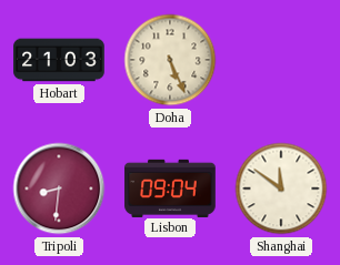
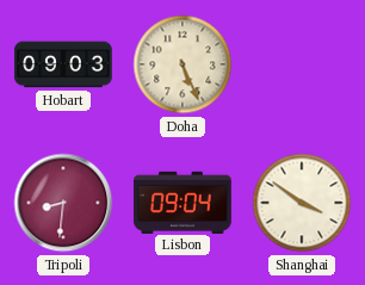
Hobart: 21:03 -> 09:03 (63, 64)
Shanghai: 11:51 -> 3:51 (302, 203)
